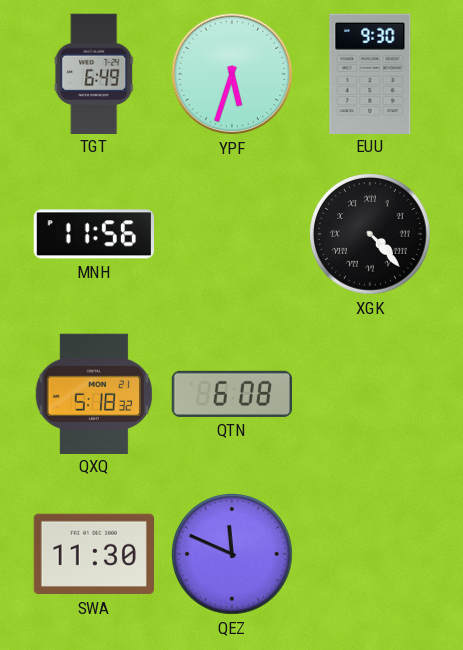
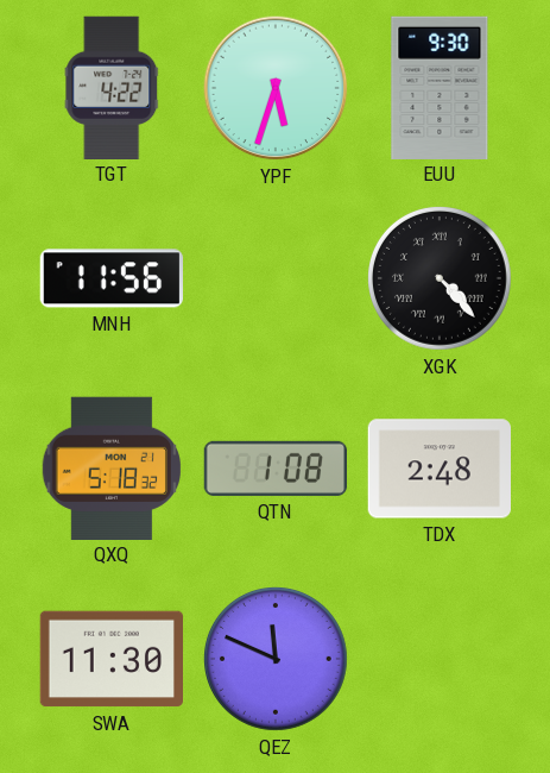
TGT: 6:49 -> 4:22 (112, 87)
QTN: 6:08 -> 1:08 (276, 469)
TDX: none -> 2:48 (438, 469)
